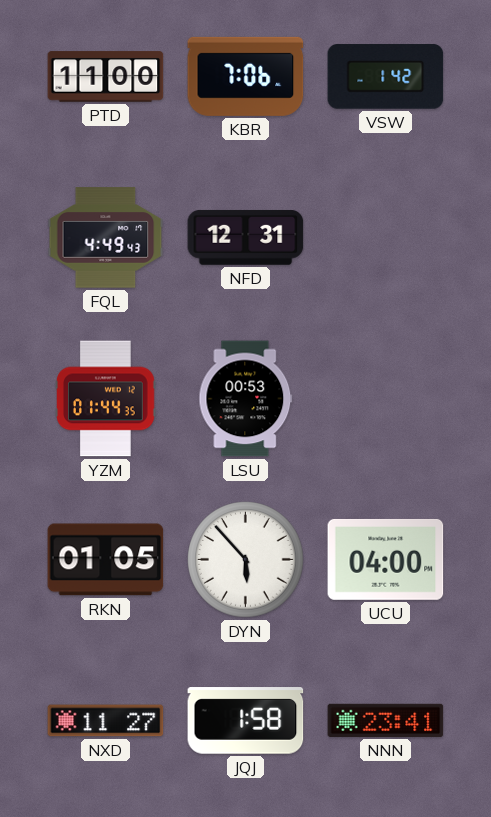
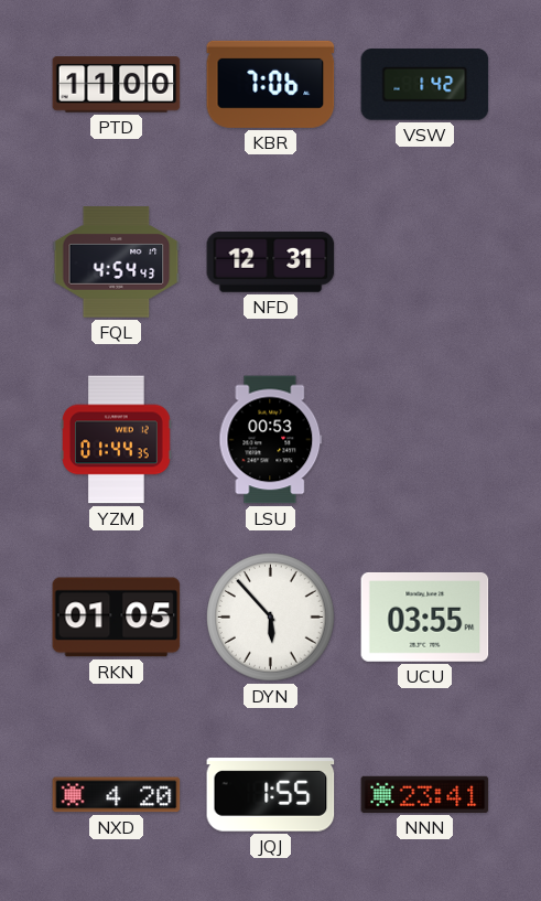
FQL: 4:49 -> 4:54 (117, 262)
UCU: 04:00 -> 03:55 (425, 616)
NXD: 11:27 -> 4:20 (117, 795)
JQJ: 1:58 -> 1:55 (271, 795)
